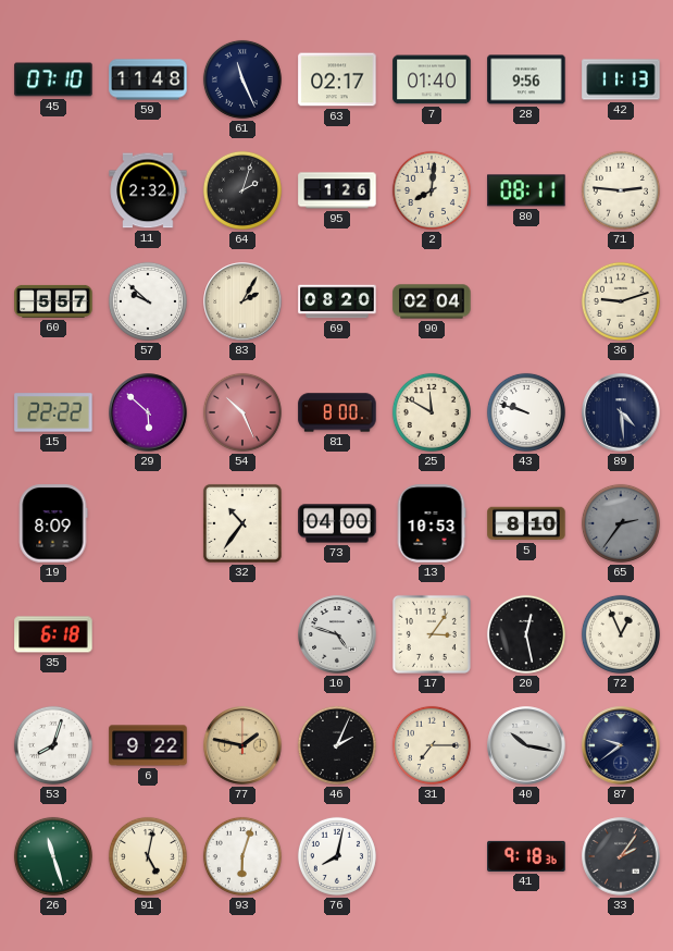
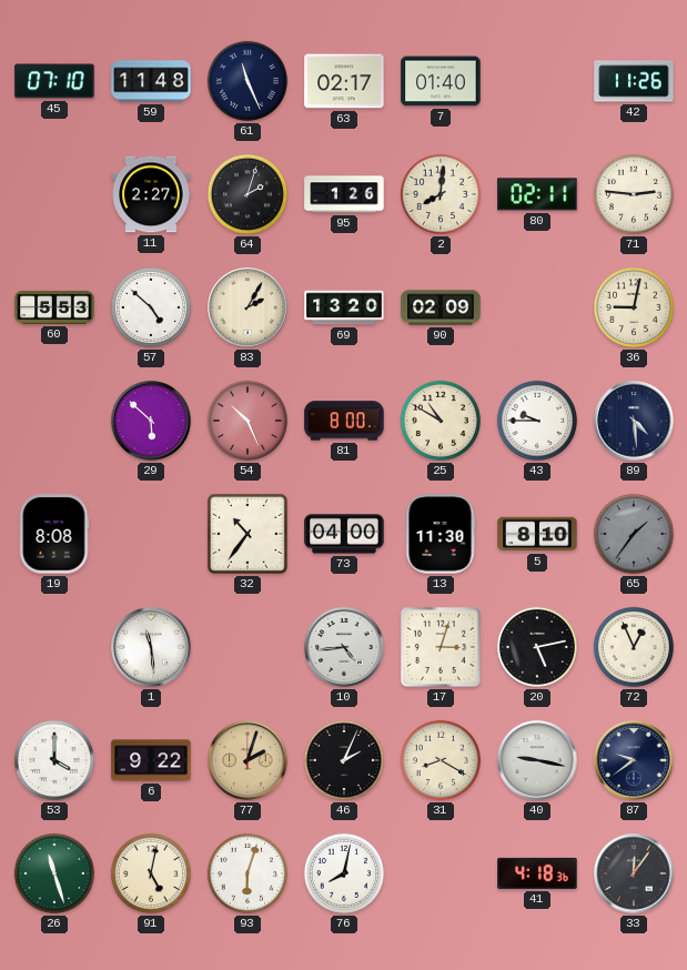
28: 9:56 -> none (526, 79)
42: 11:13 -> 11:26 (634, 81)
11: 2:32 -> 2:27 (151, 194)
80: 08:11 -> 02:11 (537, 194)
60: 5:57 -> 5:53 (54, 307)
57: 9:52 -> 4:52 (151, 307)
69: 08:20 -> 13:20 (344, 307)
90: 02:04 -> 02:09 (441, 307)
36: 9:12 -> 9:02 (634, 307)
15: 22:22 -> none (53, 412)
25: 11:50 -> 10:50 (441, 421)
43: 9:48 -> 9:45 (537, 421)
19: 8:09 -> 8:08 (54, 534)
13: 10:53 -> 11:30 (441, 534)
65: 2:36 -> 1:36 (634, 534)
35: 6:18 -> none (53, 634)
1: none -> 11:29 (151, 647)
10: 4:48 -> 4:44 (344, 647)
17: 3:06 -> 3:03 (441, 647)
20: 12:28 -> 5:13 (537, 647)
53: 8:03 -> 4:00 (54, 760)
77: 1:47 -> 2:03 (247, 760)
31: 7:15 -> 8:20 (441, 760)
40: 10:17 -> 9:17 (537, 760)
41: 9:18 -> 4:18 (537, 873)
33: 2:06 -> 12:06 (634, 873)
